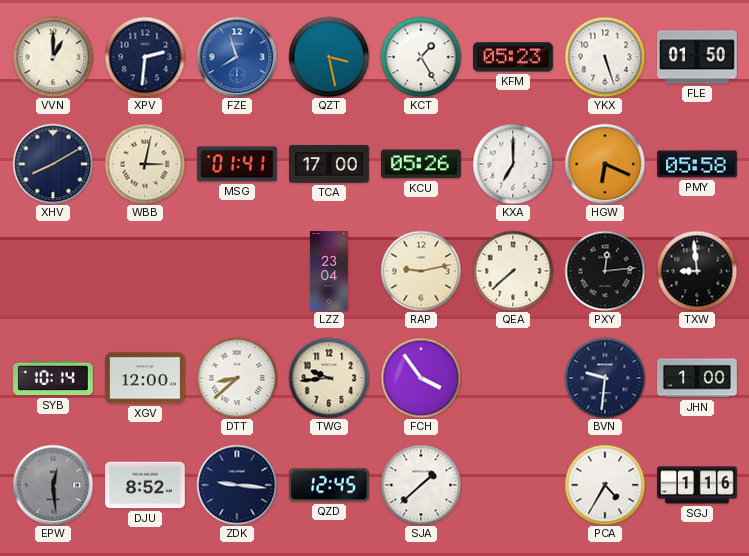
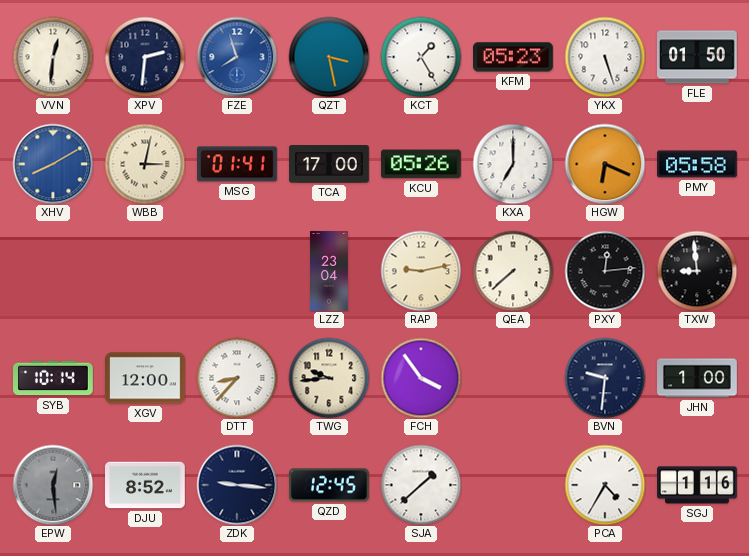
VVN: 1:00 -> 12:31 (53, 57)
XHV dial: navy -> blue (53, 164)
DTT: 8:38 -> 8:37 (237, 378)
